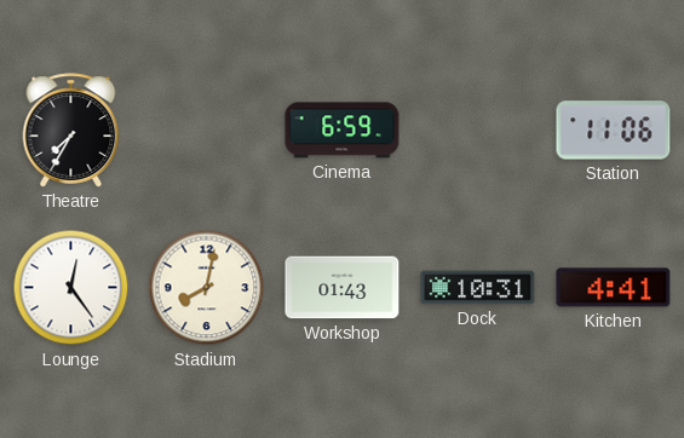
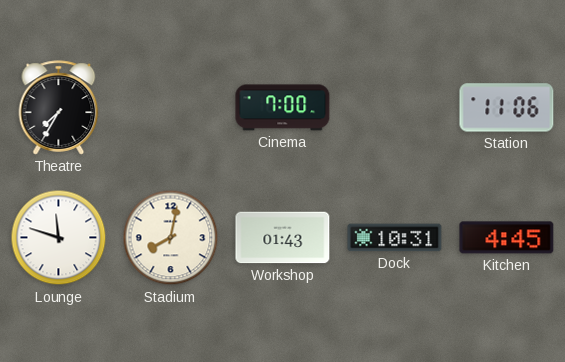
Cinema: 6:59 -> 7:00 (283, 108)
Lounge: 12:24 -> 11:48 (59, 238)
Kitchen: 4:41 -> 4:45 (507, 238)
